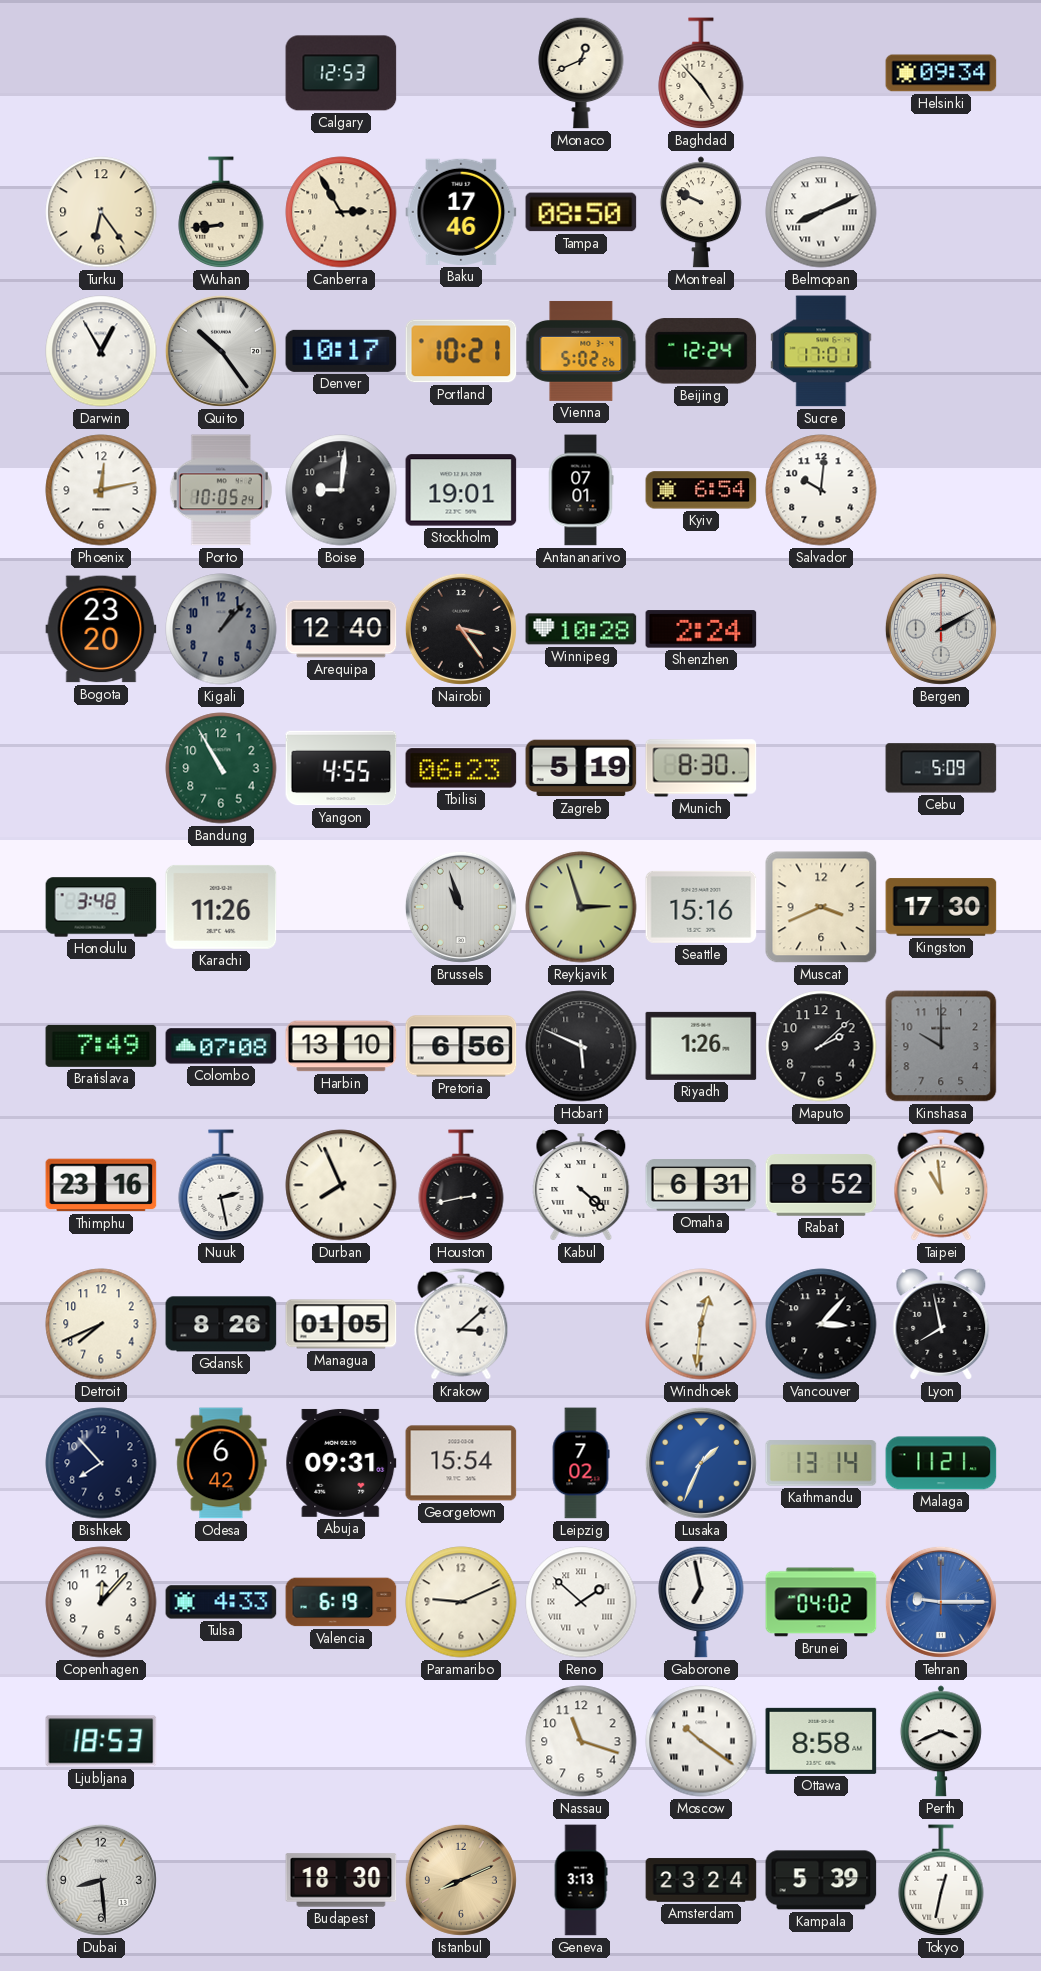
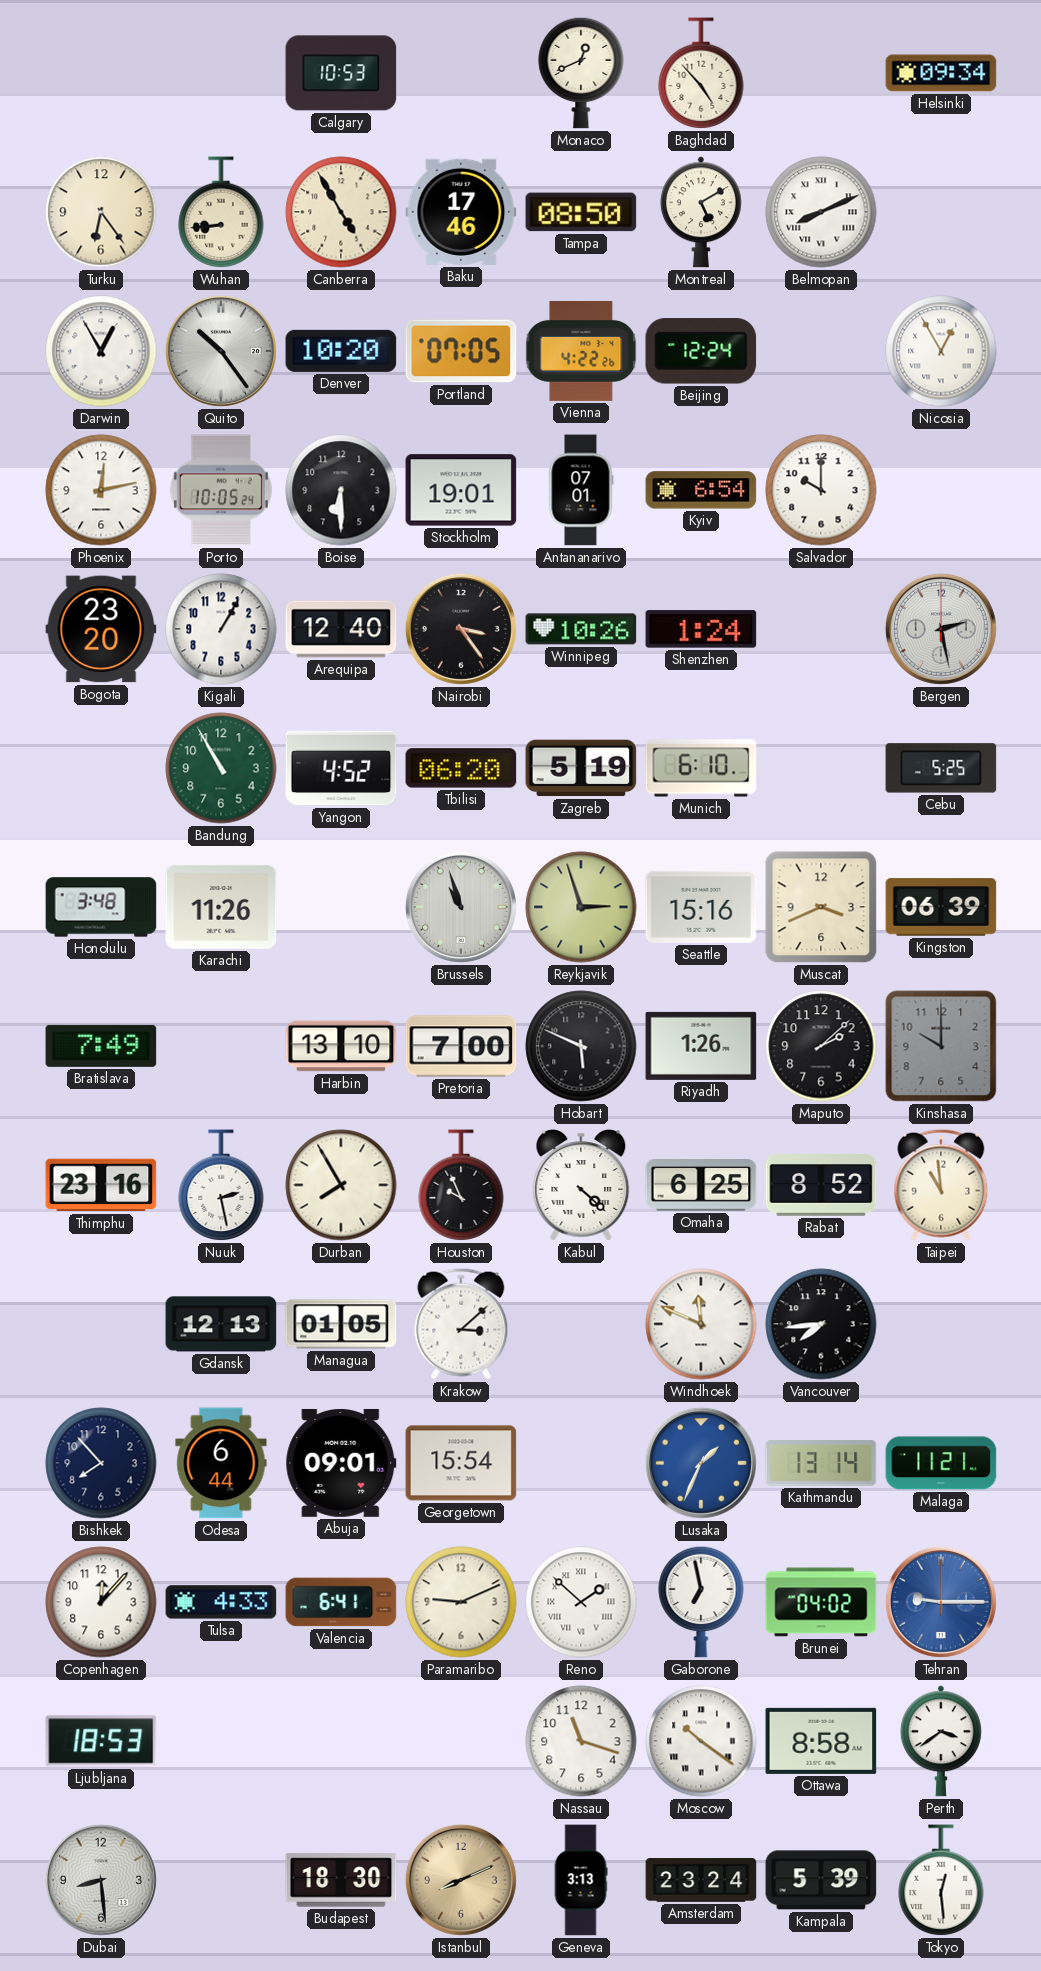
Calgary: 12:53 -> 10:53 (341, 73)
Canberra: 2:55 -> 4:55 (341, 212)
Montreal: 9:49 -> 5:10 (701, 212)
Denver: 10:17 -> 10:20 (341, 351)
Portland: 10:21 -> 07:05 (461, 351)
Vienna: 5:02 -> 4:22 (581, 351)
Sucre: 17:01 -> none (821, 351)
Nicosia: none -> 12:55 (941, 351)
Boise: 9:01 -> 6:30 (341, 490)
Salvador: 10:01 -> 10:00 (821, 490)
Kigali: 1:07 -> 1:05 (221, 629)
Kigali dial: grey -> white (221, 629)
Winnipeg: 10:28 -> 10:26 (581, 629)
Shenzhen: 2:24 -> 1:24 (701, 629)
Bergen: 2:10 -> 2:28 (941, 629)
Yangon: 4:55 -> 4:52 (341, 768)
Tbilisi: 06:23 -> 06:20 (461, 768)
Munich: 8:30 -> 6:10 (701, 768)
Cebu: 5:09 -> 5:25 (941, 768)
Kingston: 17:30 -> 06:39 (941, 907)
Colombo: 07:08 -> none (221, 1046)
Pretoria: 6:56 -> 7:00 (461, 1046)
Durban: 7:56 -> 7:55 (341, 1185)
Houston: 2:43 -> 9:56 (461, 1186)
Omaha: 6:31 -> 6:25 (701, 1185)
Detroit: 7:41 -> none (101, 1324)
Gdansk: 8:26 -> 12:13 (221, 1324)
Windhoek: 12:31 -> 11:49 (701, 1324)
Vancouver: 3:07 -> 7:44 (821, 1324)
Lyon: 7:58 -> none (941, 1324)
Odesa: 6:42 -> 6:44 (221, 1463)
Abuja: 09:31 -> 09:01 (341, 1463)
Leipzig: 7:02 -> none (581, 1463)
Valencia: 6:19 -> 6:41 (341, 1602)
Perth: 3:41 -> 3:39 (941, 1741)
Tokyo: 12:32 -> 12:29 (941, 1881)
